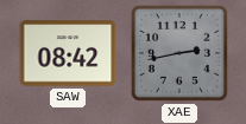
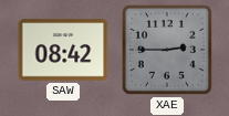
XAE: 2:43 -> 2:45 (167, 50)
